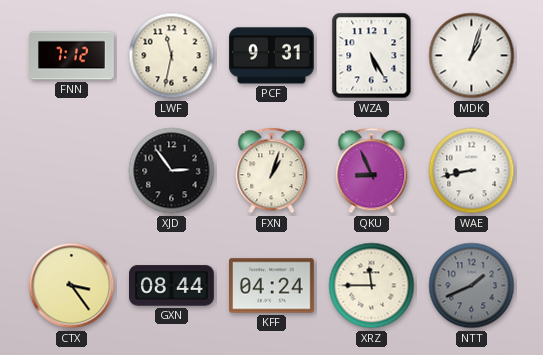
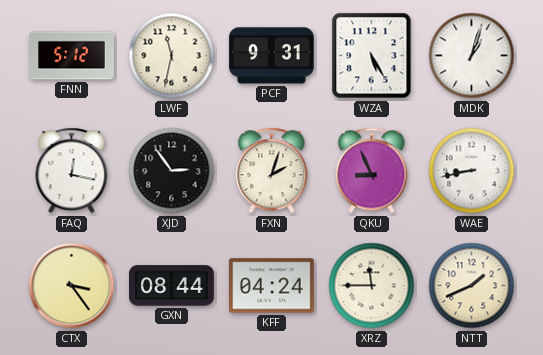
FNN: 7:12 -> 5:12 (72, 56)
FAQ: none -> 12:17 (72, 171)
FXN: 1:03 -> 2:03 (272, 171)
NTT dial: grey -> cream (472, 286)
